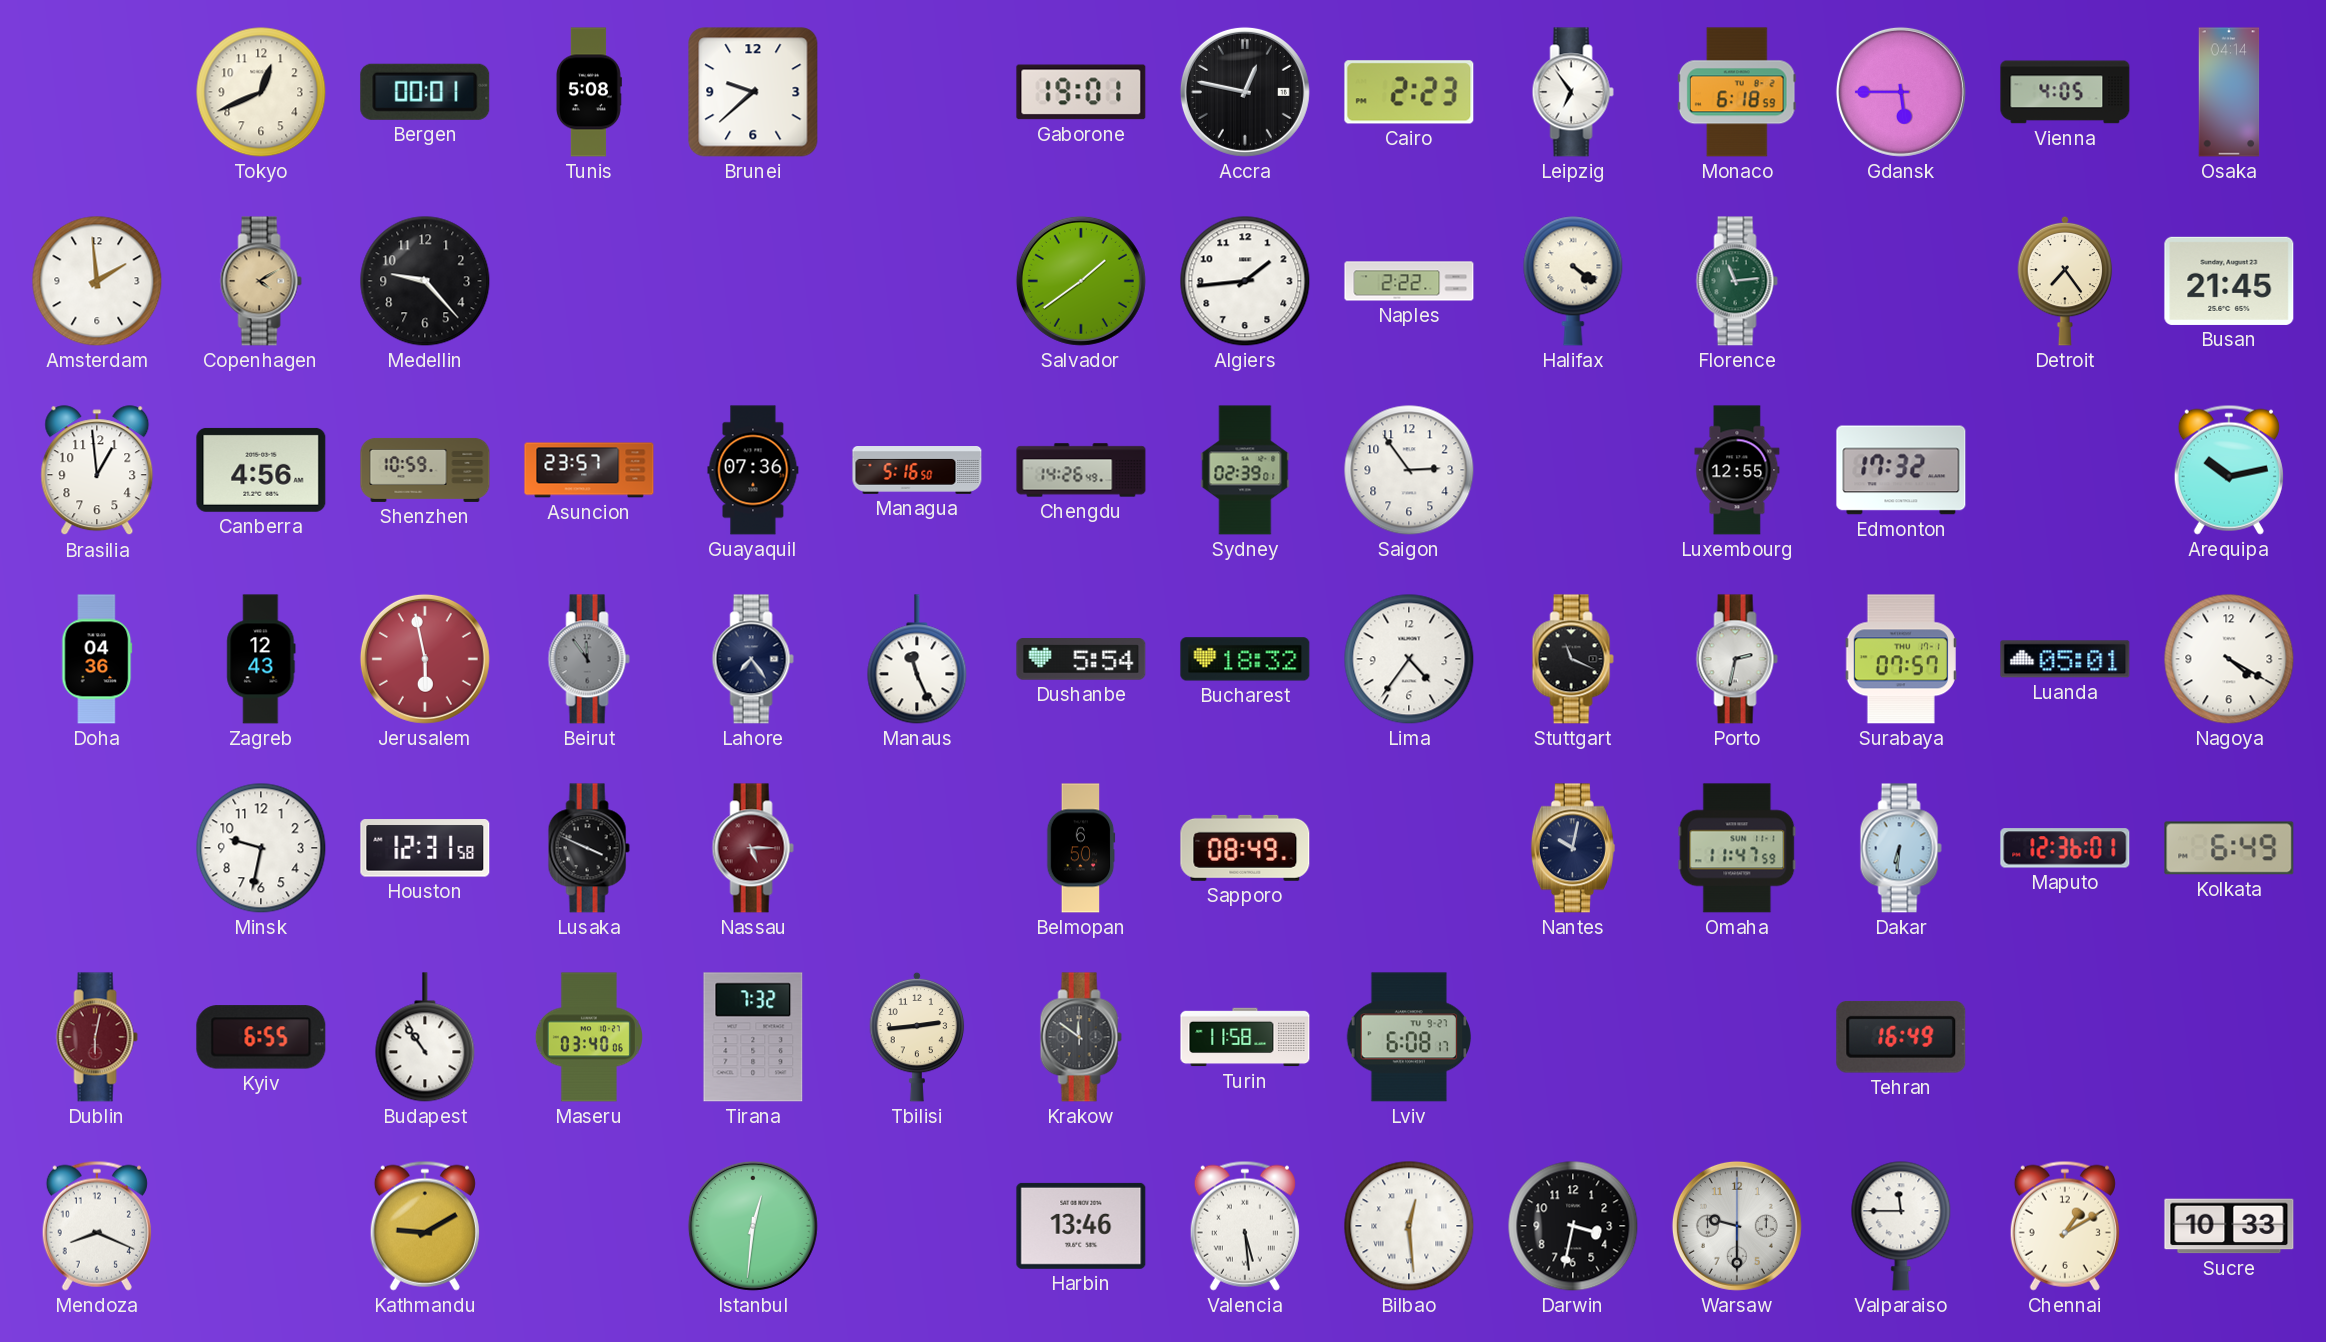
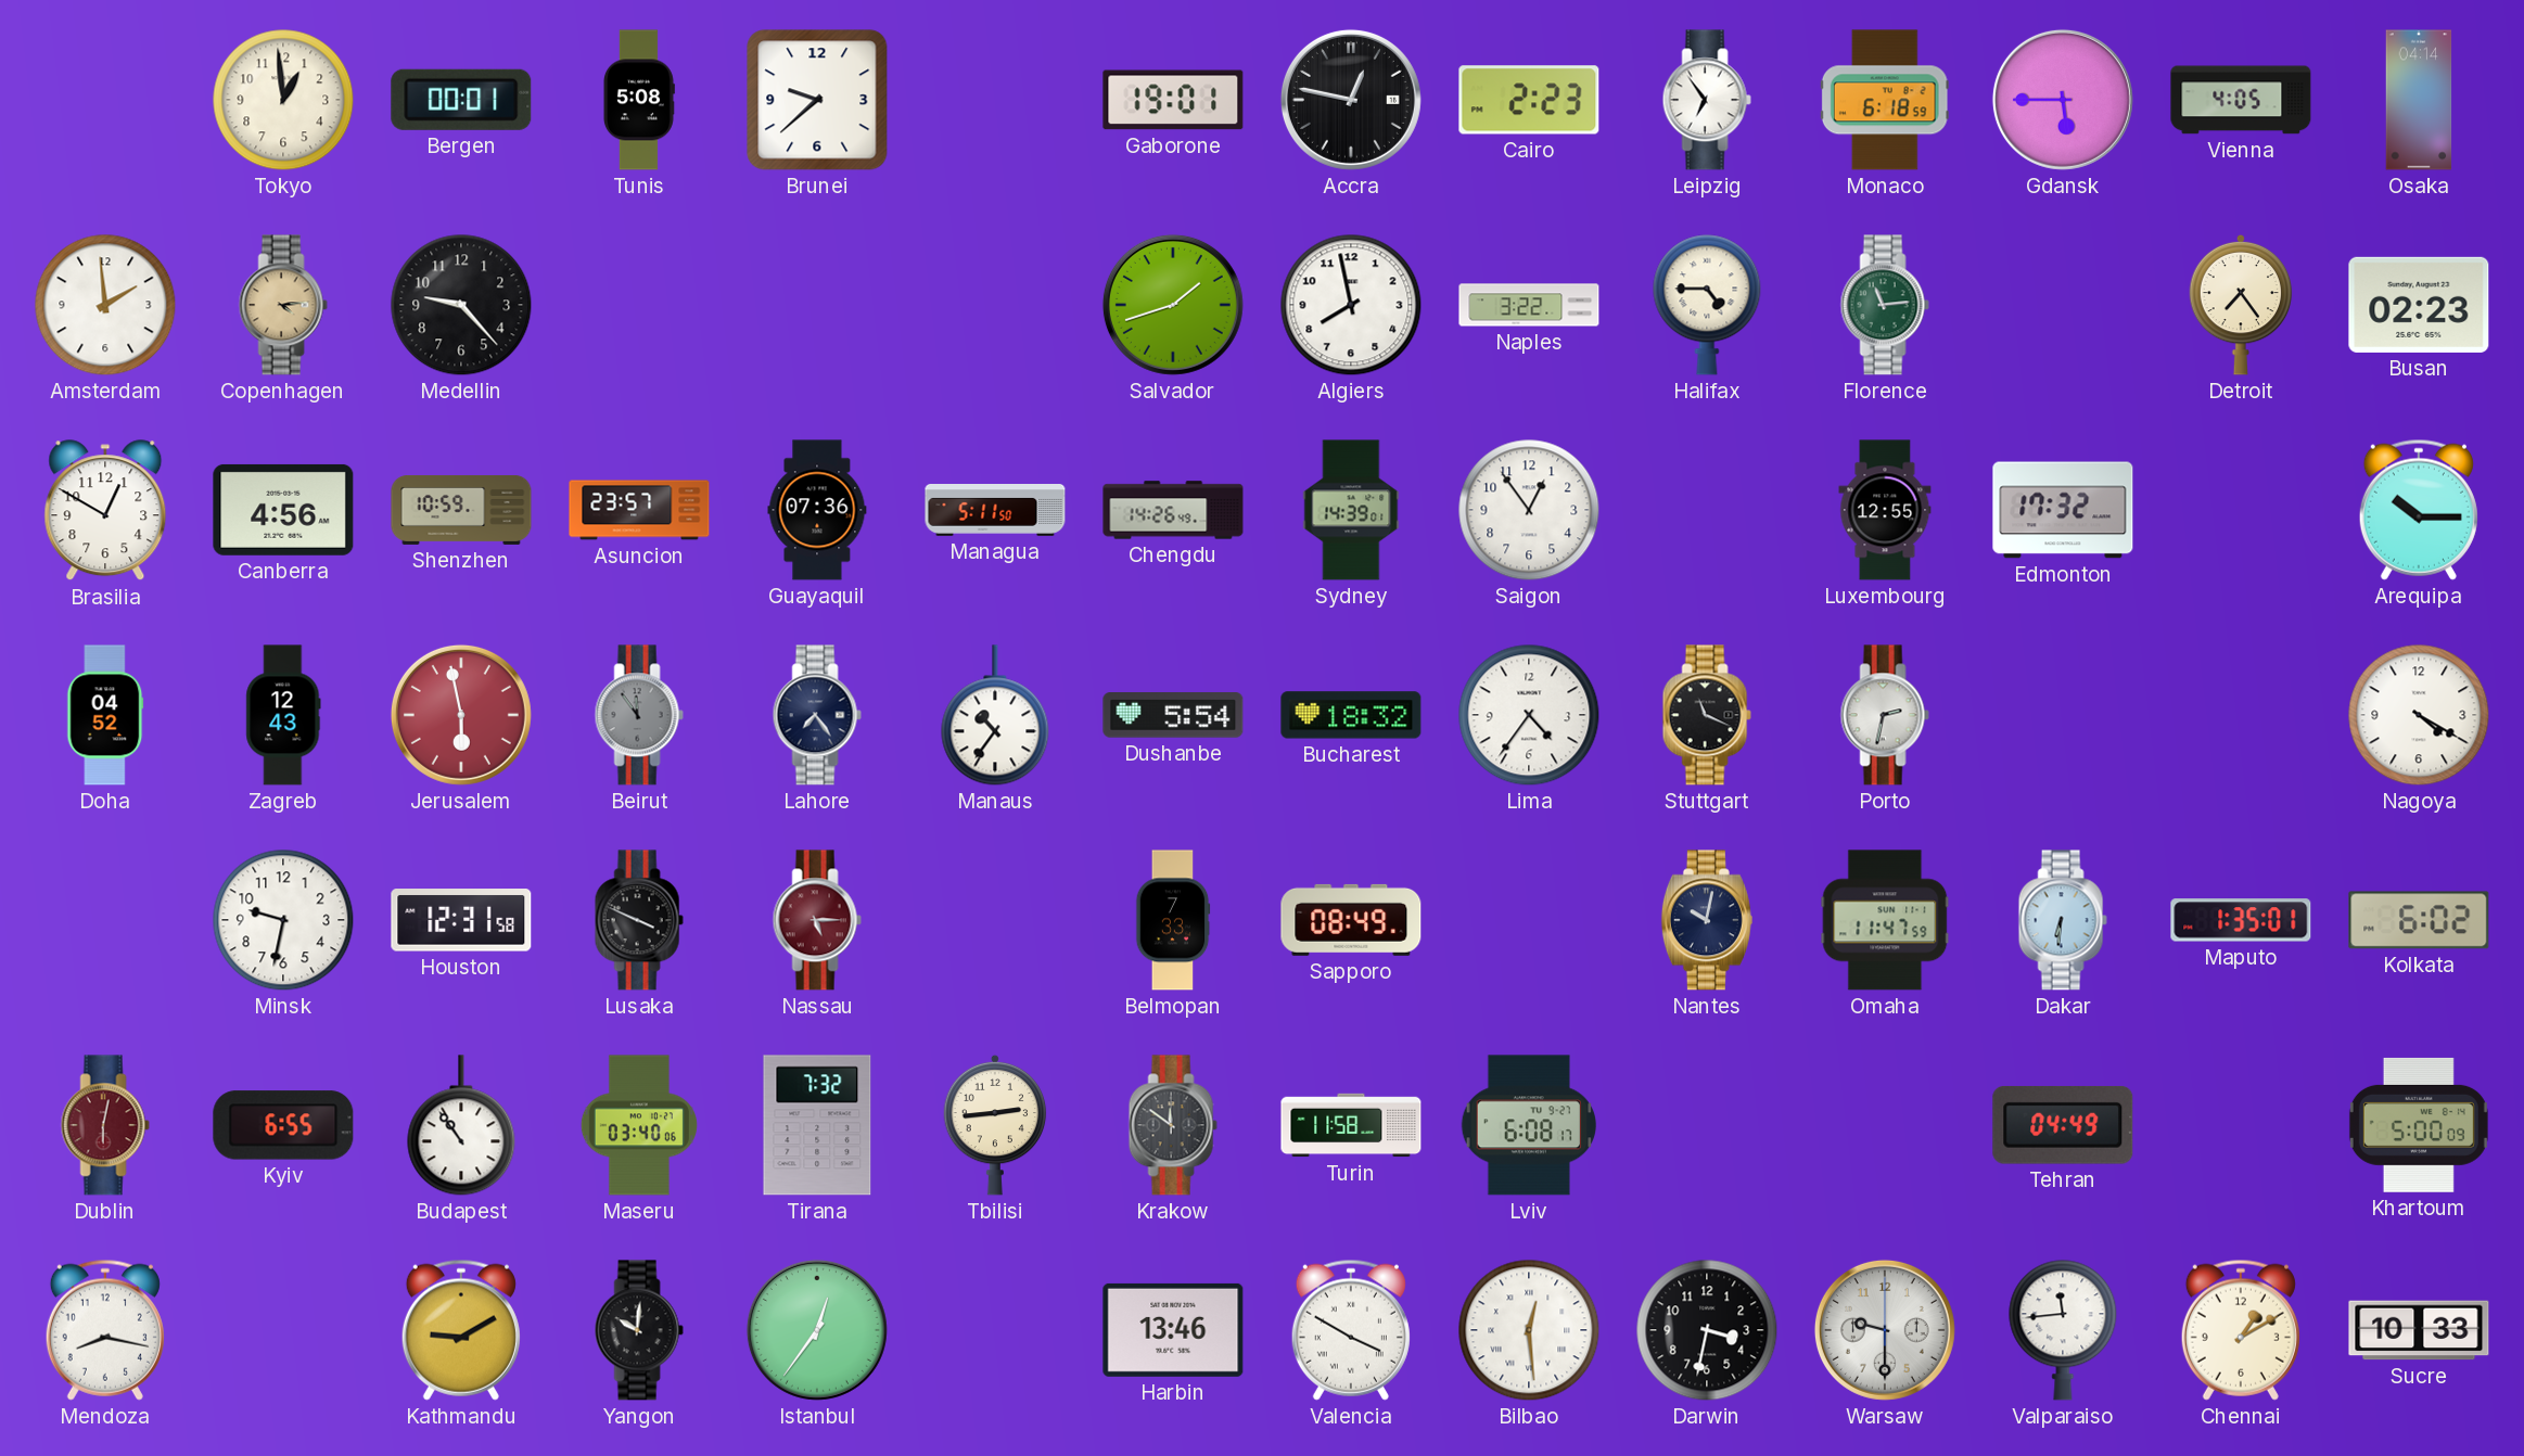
Tokyo: 12:41 -> 12:59 (283, 100)
Copenhagen: 4:10 -> 4:14 (283, 305)
Salvador: 1:39 -> 1:42 (1173, 305)
Algiers: 1:44 -> 7:58 (1351, 305)
Naples: 2:22 -> 3:22 (1529, 305)
Halifax: 4:21 -> 4:45 (1707, 305)
Busan: 21:45 -> 02:23 (2419, 305)
Brasilia: 12:59 -> 12:50 (105, 511)
Managua: 5:16 -> 5:11 (995, 511)
Sydney: 02:39 -> 14:39 (1351, 510)
Saigon: 2:54 -> 12:54 (1529, 510)
Arequipa: 10:13 -> 10:15 (2419, 510)
Doha: 04:36 -> 04:52 (105, 715)
Manaus: 11:26 -> 10:36 (995, 715)
Surabaya: 07:57 -> none (1901, 659)
Luanda: 05:01 -> none (2065, 659)
Belmopan: 6:50 -> 7:33 (1173, 920)
Maputo: 12:36 -> 1:35 (2241, 920)
Kolkata: 6:49 -> 6:02 (2419, 920)
Tehran: 16:49 -> 04:49 (2063, 1125)
Khartoum: none -> 5:00 (2419, 1125)
Mendoza: 8:19 -> 8:17 (105, 1330)
Yangon: none -> 10:01 (639, 1330)
Istanbul: 12:31 -> 12:36 (817, 1330)
Valencia: 5:29 -> 3:50 (1351, 1330)
Valparaiso: 11:45 -> 11:44 (2063, 1330)
